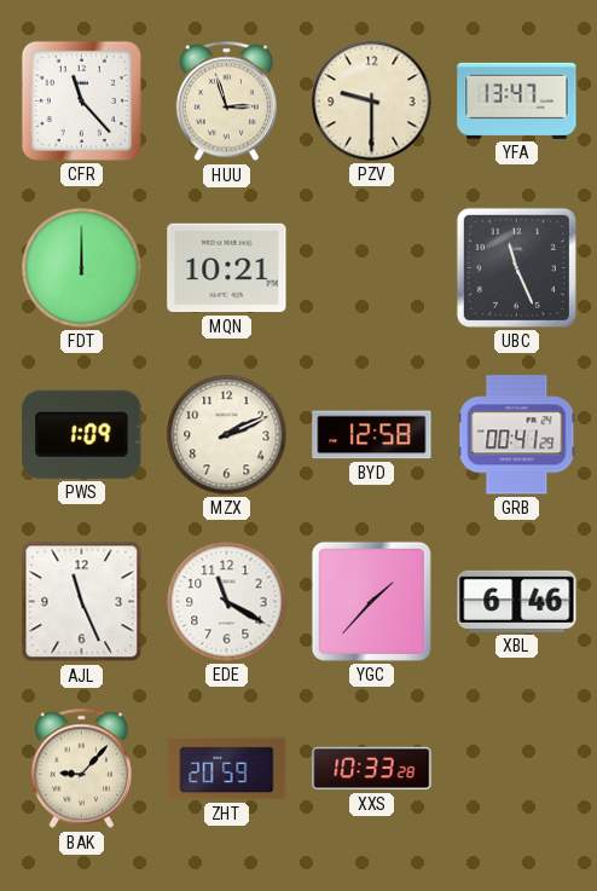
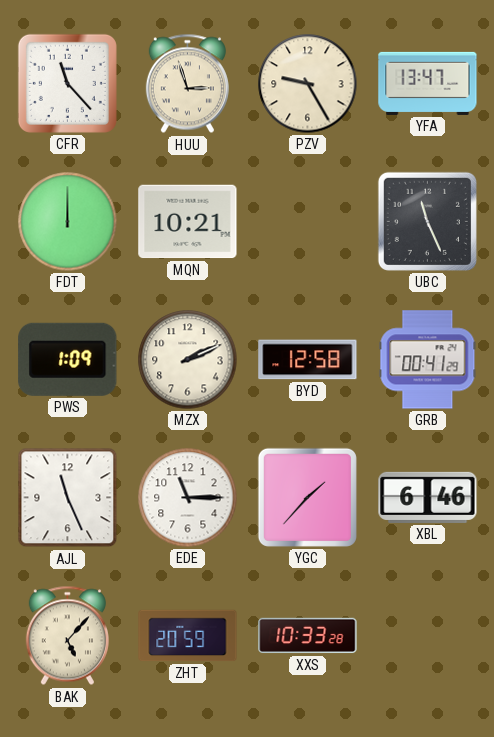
PZV: 9:30 -> 9:25 (308, 84)
EDE: 11:20 -> 11:15 (188, 498)
BAK: 9:07 -> 5:07 (67, 636)
